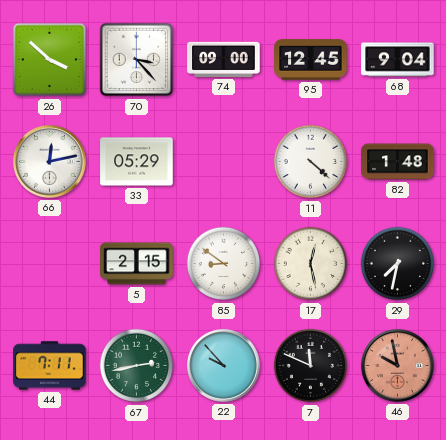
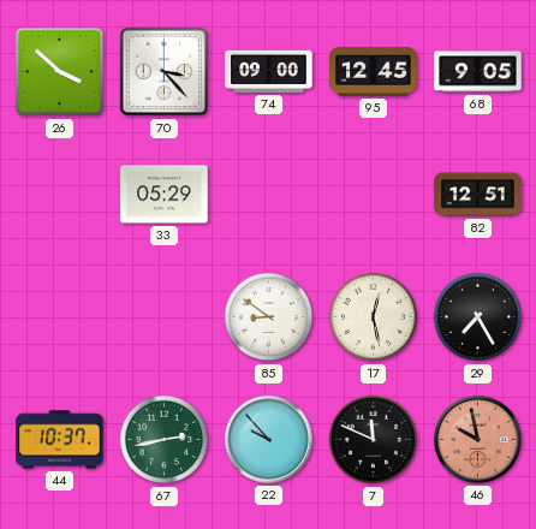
68: 9:04 -> 9:05 (478, 72)
66: 12:13 -> none (50, 162)
11: 4:22 -> none (311, 162)
82: 1:48 -> 12:51 (478, 195)
5: 2:15 -> none (137, 264)
29: 7:32 -> 7:25 (478, 317)
44: 7:11 -> 10:37 (60, 440)
